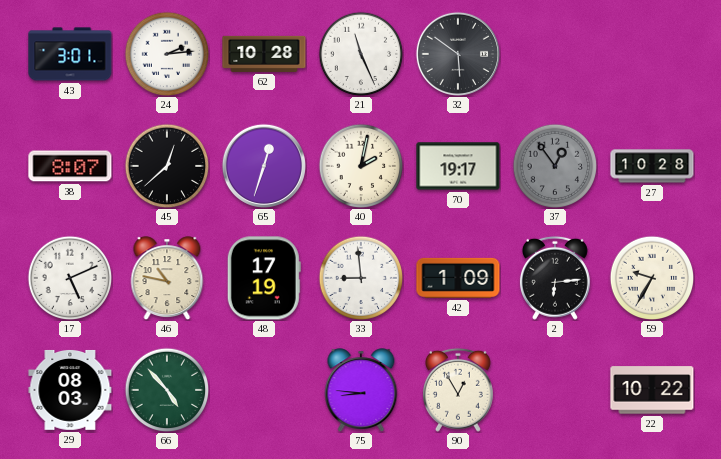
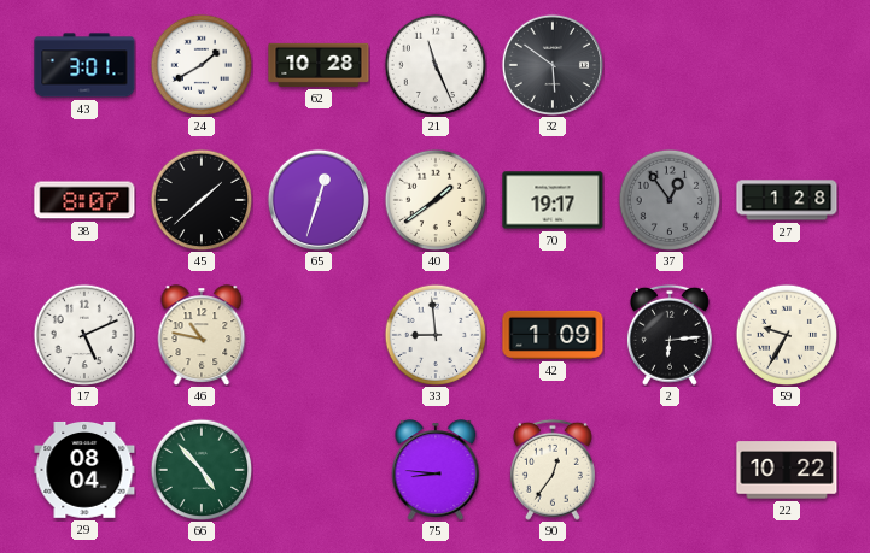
24: 2:14 -> 1:40 (202, 65)
45: 12:38 -> 1:38 (202, 200)
40: 2:02 -> 1:39 (436, 200)
27: 10:28 -> 1:28 (787, 200)
48: 17:19 -> none (264, 278)
29: 08:03 -> 08:04 (84, 470)
90: 12:55 -> 12:36 (553, 470)
